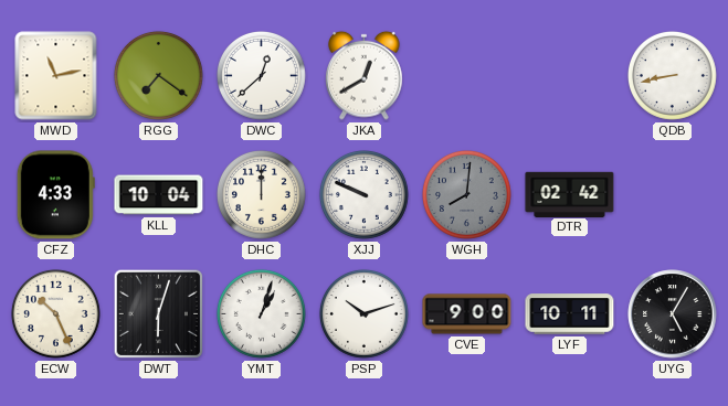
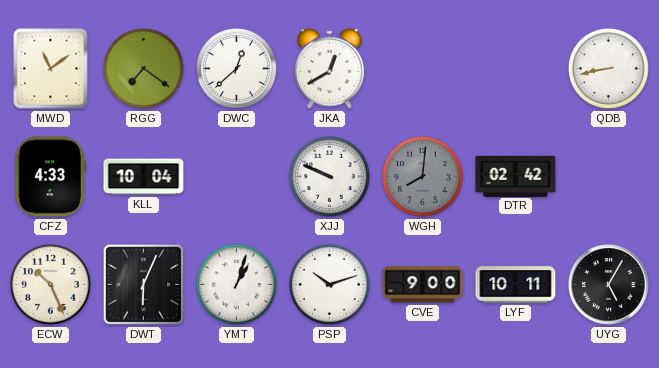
MWD: 11:13 -> 11:09 (51, 69)
DHC: 12:00 -> none (261, 194)
DWT: 6:03 -> 6:04 (144, 285)
